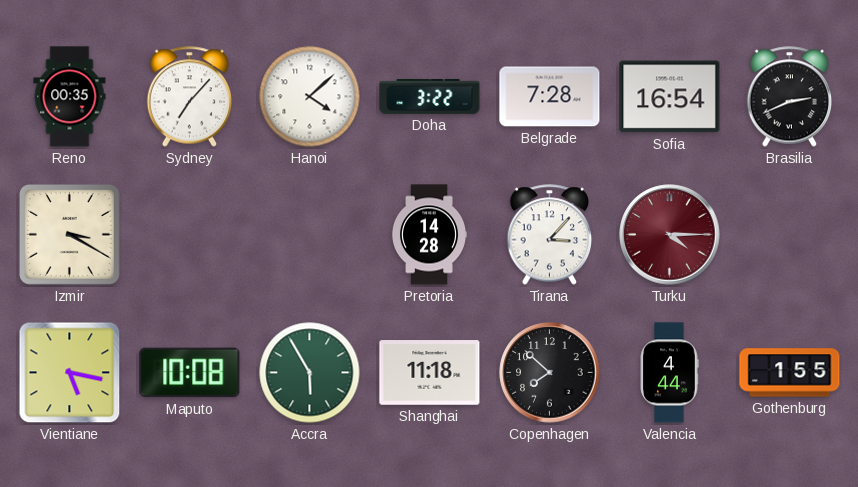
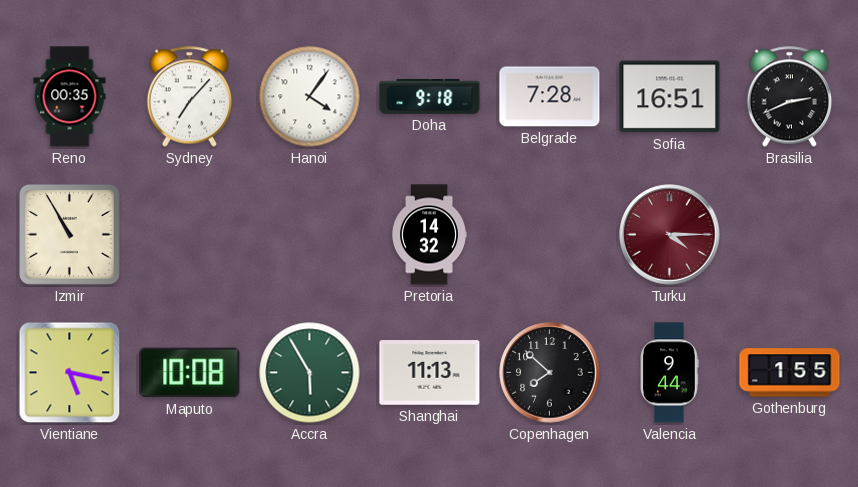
Hanoi: 4:08 -> 4:06 (310, 97)
Doha: 3:22 -> 9:18 (430, 96)
Sofia: 16:54 -> 16:51 (670, 97)
Izmir: 3:20 -> 10:55 (69, 234)
Pretoria: 14:28 -> 14:32 (429, 235)
Tirana: 3:07 -> none (550, 235)
Shanghai: 11:18 -> 11:13 (430, 373)
Valencia: 4:44 -> 9:44 (669, 373)
